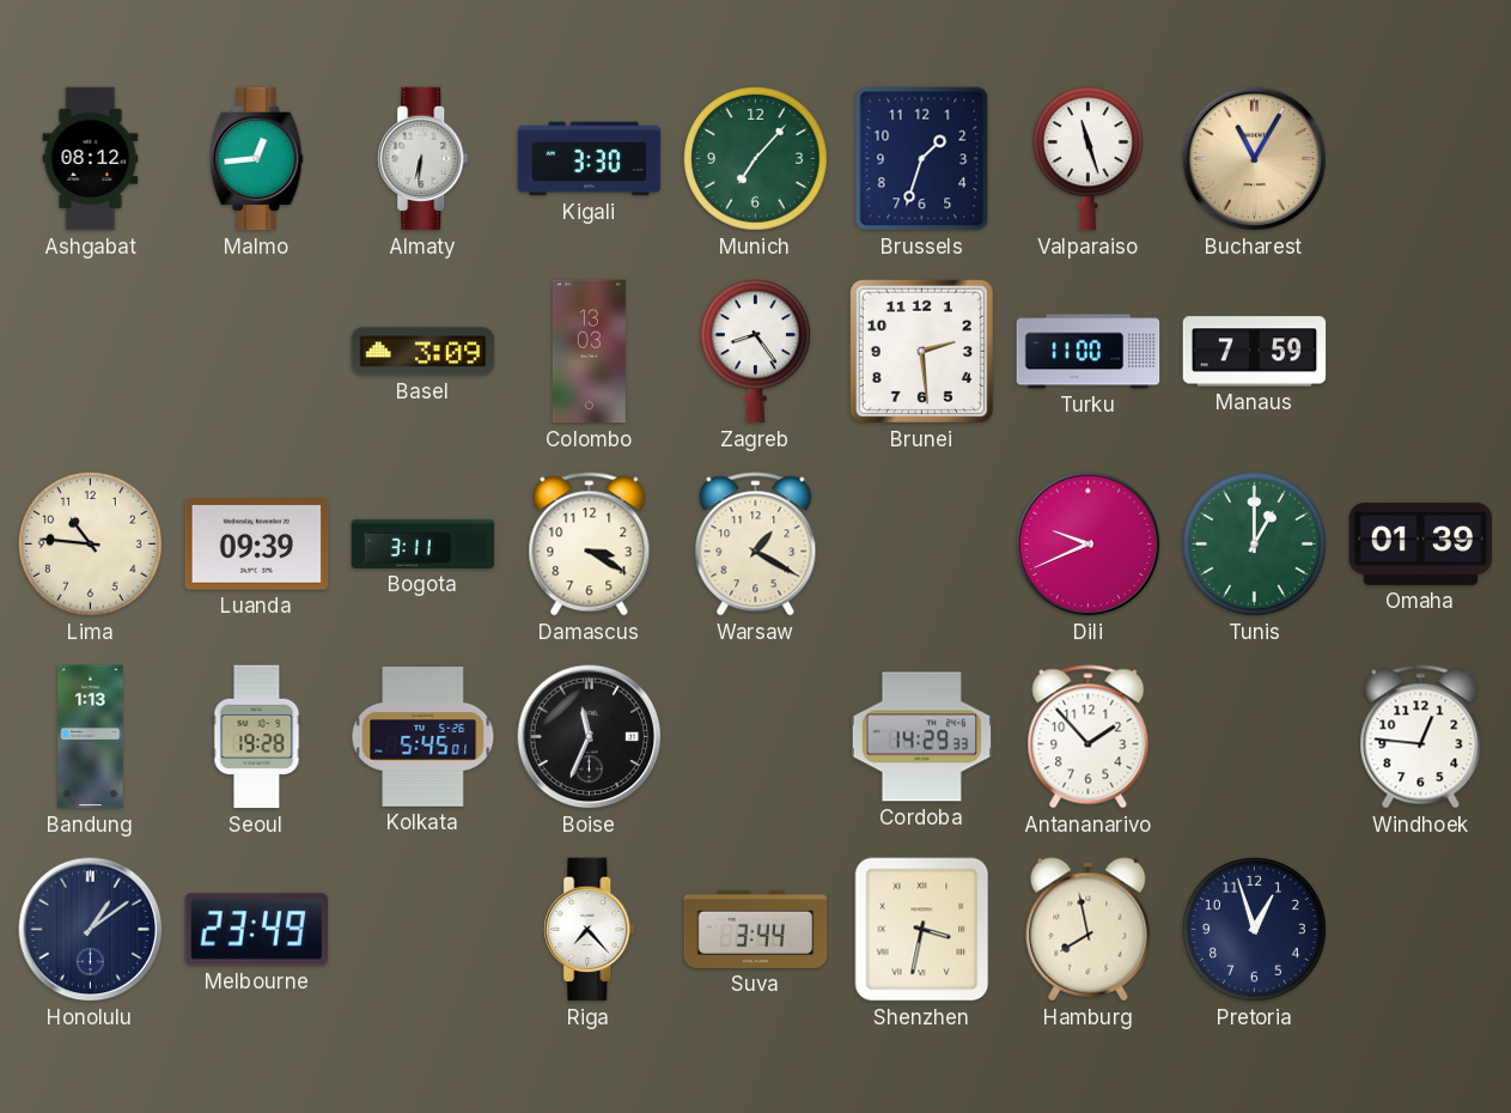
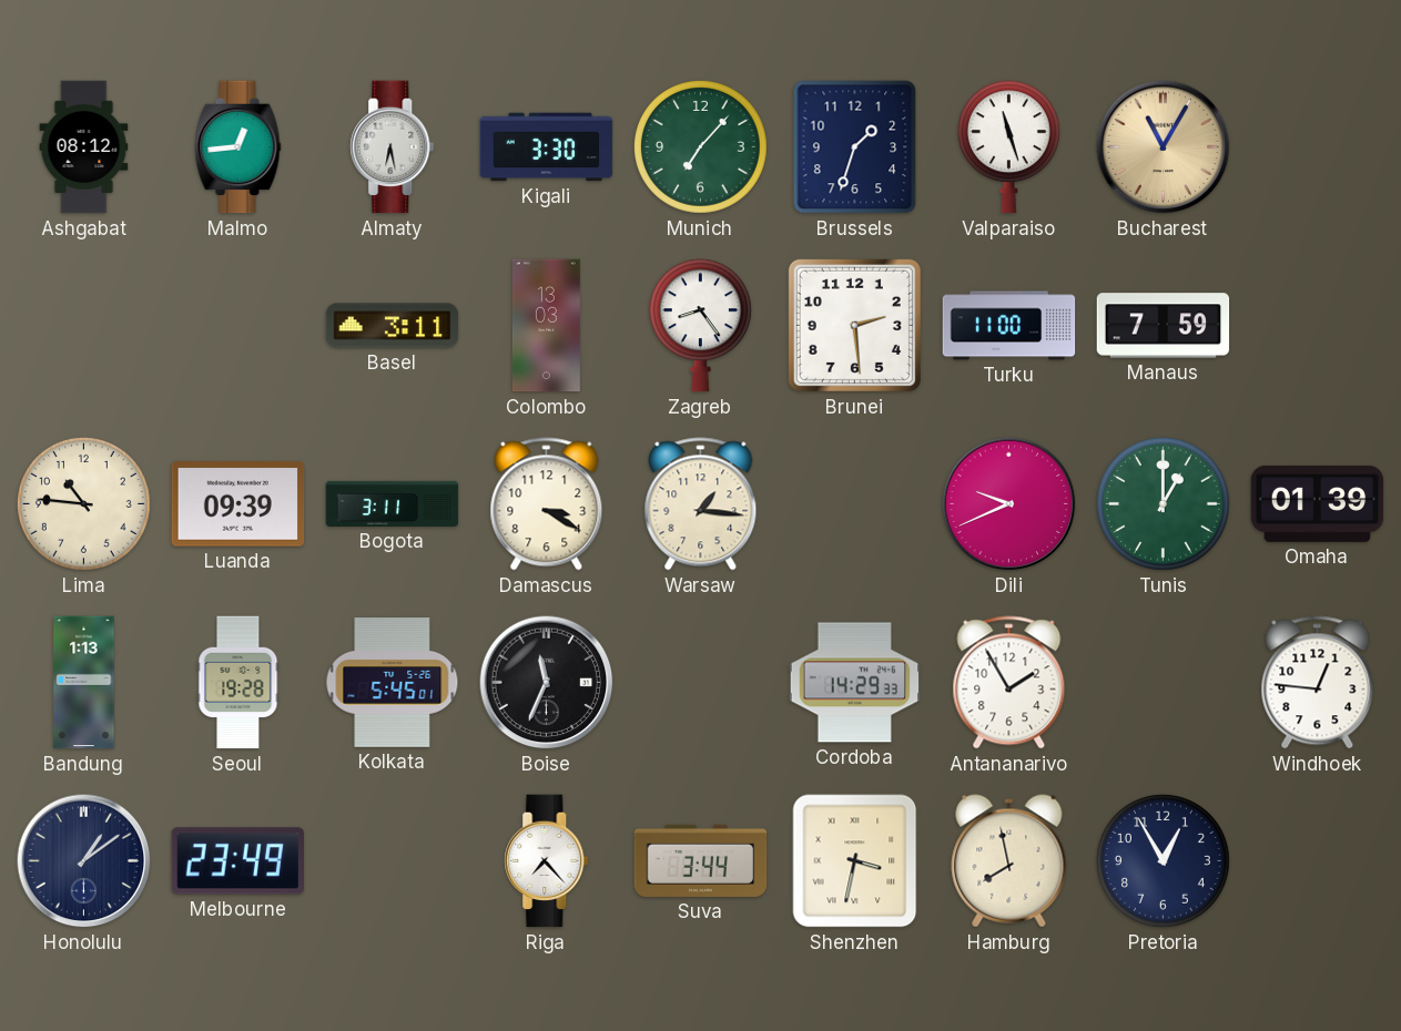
Almaty: 6:31 -> 6:28 (393, 147)
Basel: 3:09 -> 3:11 (393, 326)
Warsaw: 1:20 -> 1:16 (701, 504)
Antananarivo: 1:53 -> 1:55 (1009, 683)
Pretoria: 12:57 -> 12:55 (1163, 860)
